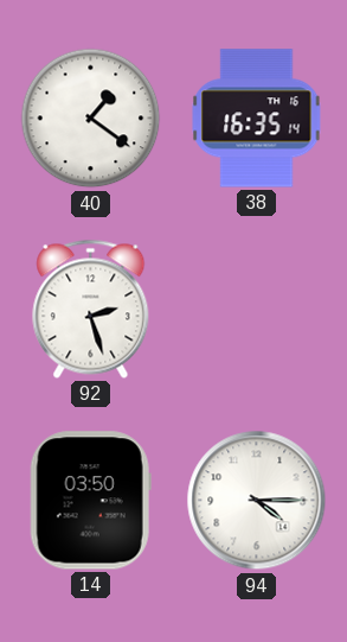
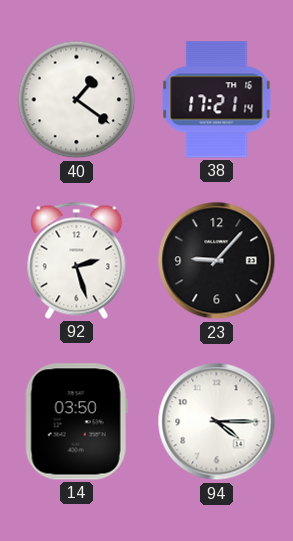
38: 16:35 -> 17:21 (217, 100)
23: none -> 9:07 (217, 261)
